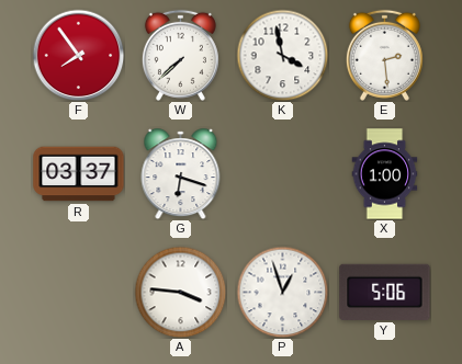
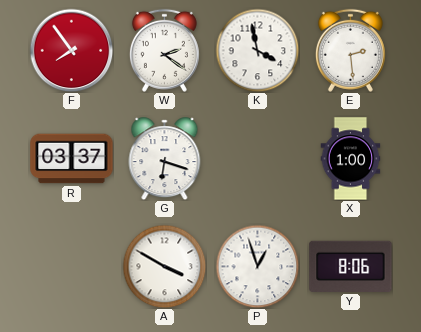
W: 7:38 -> 2:21 (164, 50)
A: 3:46 -> 3:50 (164, 266)
Y: 5:06 -> 8:06 (351, 266)
